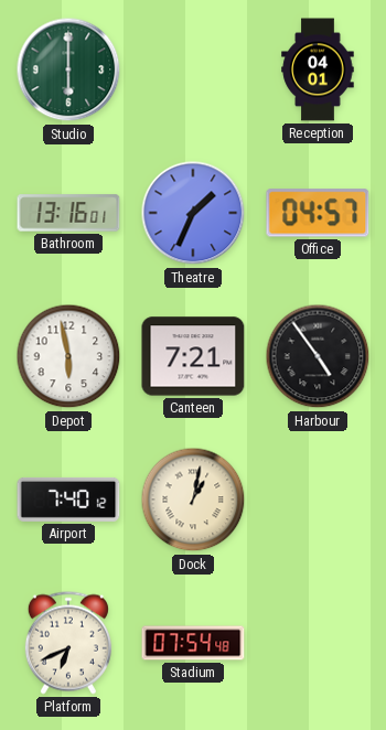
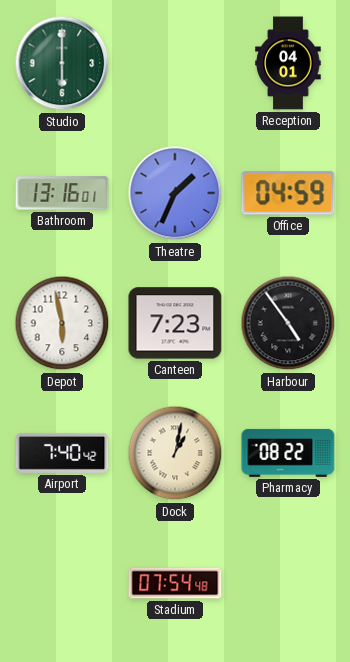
Office: 04:57 -> 04:59 (288, 193)
Canteen: 7:21 -> 7:23 (175, 323)
Airport: 7:40:12 -> 7:40:42 (62, 453)
Pharmacy: none -> 08:22 (288, 453)
Platform: 6:41 -> none (68, 643)
